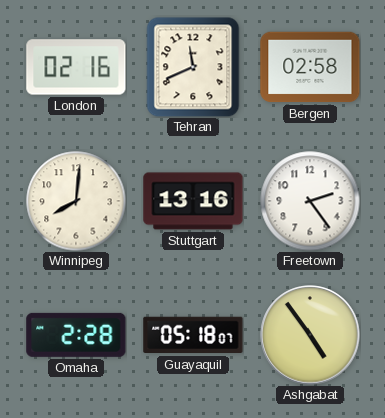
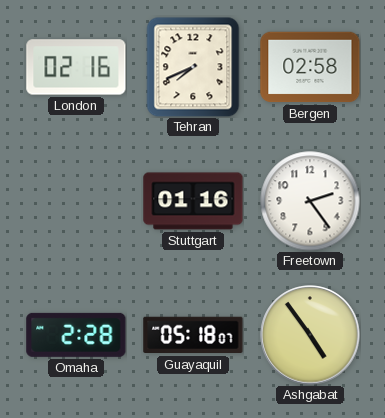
Tehran: 11:41 -> 7:41 (193, 67)
Winnipeg: 8:01 -> none (76, 201)
Stuttgart: 13:16 -> 01:16 (193, 201)
